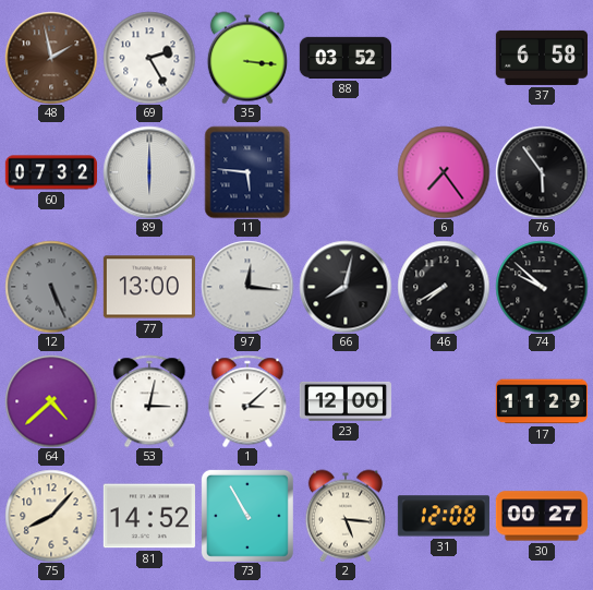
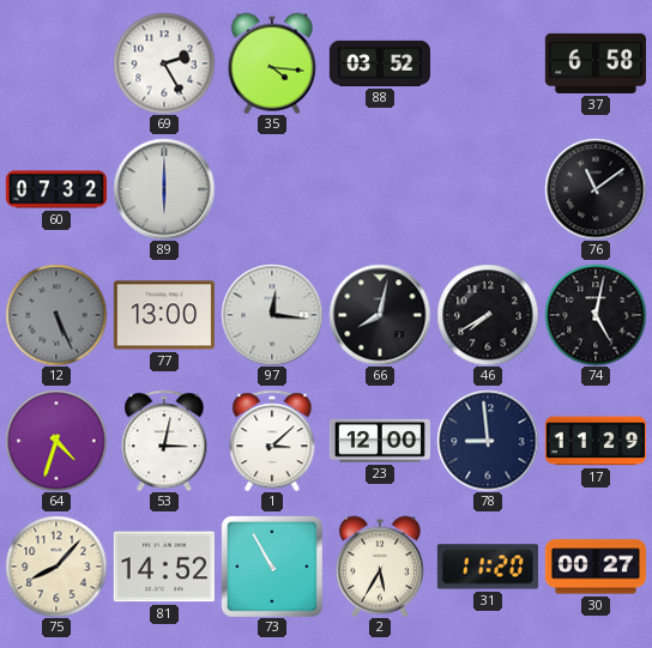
48: 1:58 -> none (51, 58)
35: 3:16 -> 4:16 (272, 63)
11: 5:46 -> none (247, 172)
6: 7:24 -> none (444, 172)
76: 5:54 -> 11:09 (596, 189)
74: 9:52 -> 5:02 (596, 315)
64: 4:38 -> 4:33 (56, 441)
78: none -> 8:59 (488, 441)
2: 5:16 -> 5:35 (380, 567)
31: 12:08 -> 11:20 (488, 567)
